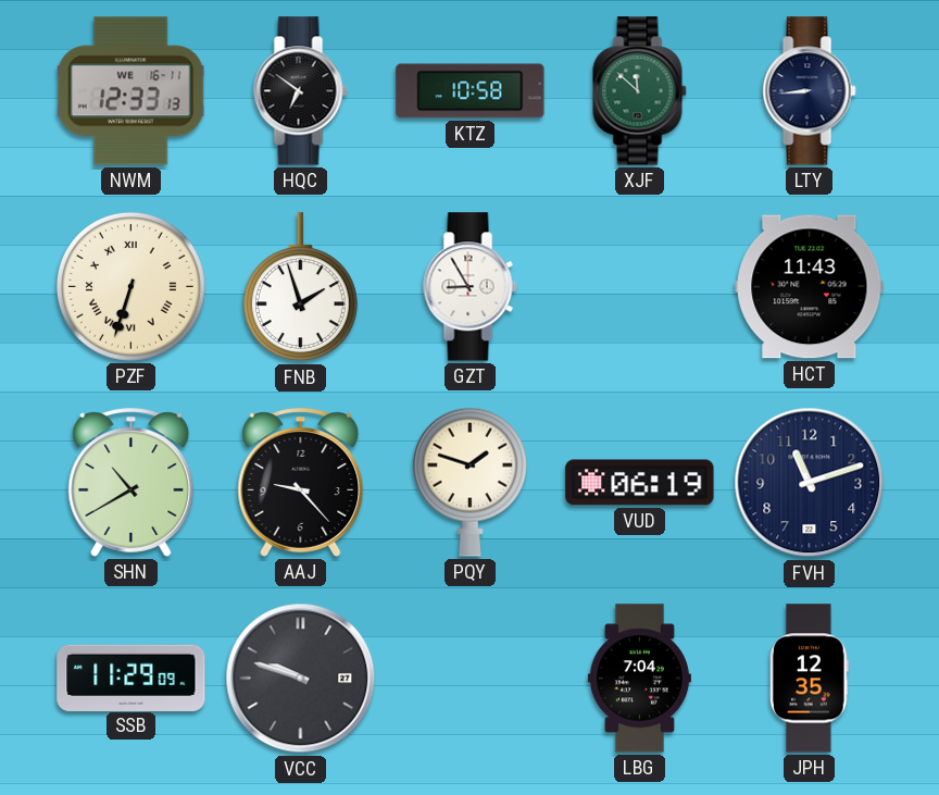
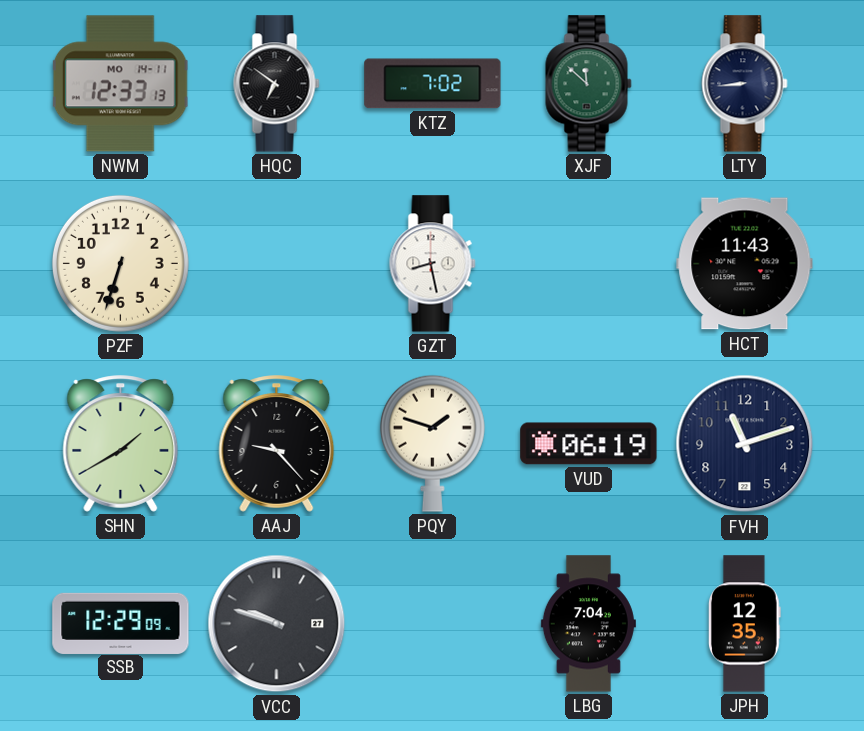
NWM date: WE 16-11 -> MO 14-11 (121, 84)
KTZ: 10:58 -> 7:02 (433, 84)
PZF numerals: Roman -> Arabic (120, 263)
FNB: 1:57 -> none (300, 287)
GZT: 8:55 -> 8:28 (433, 264)
SHN: 10:40 -> 1:40 (121, 444)
SSB: 11:29 -> 12:29 (121, 623)
